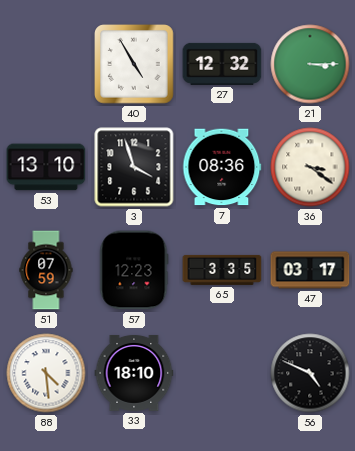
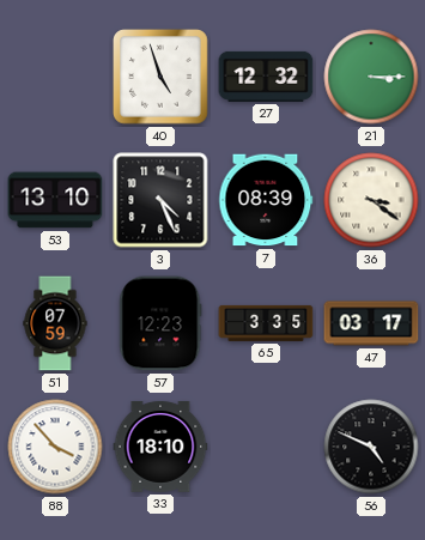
40: 4:55 -> 4:57 (160, 77)
3: 3:57 -> 4:26 (160, 200)
7: 08:36 -> 08:39 (266, 200)
88: 4:29 -> 3:53 (55, 447)
